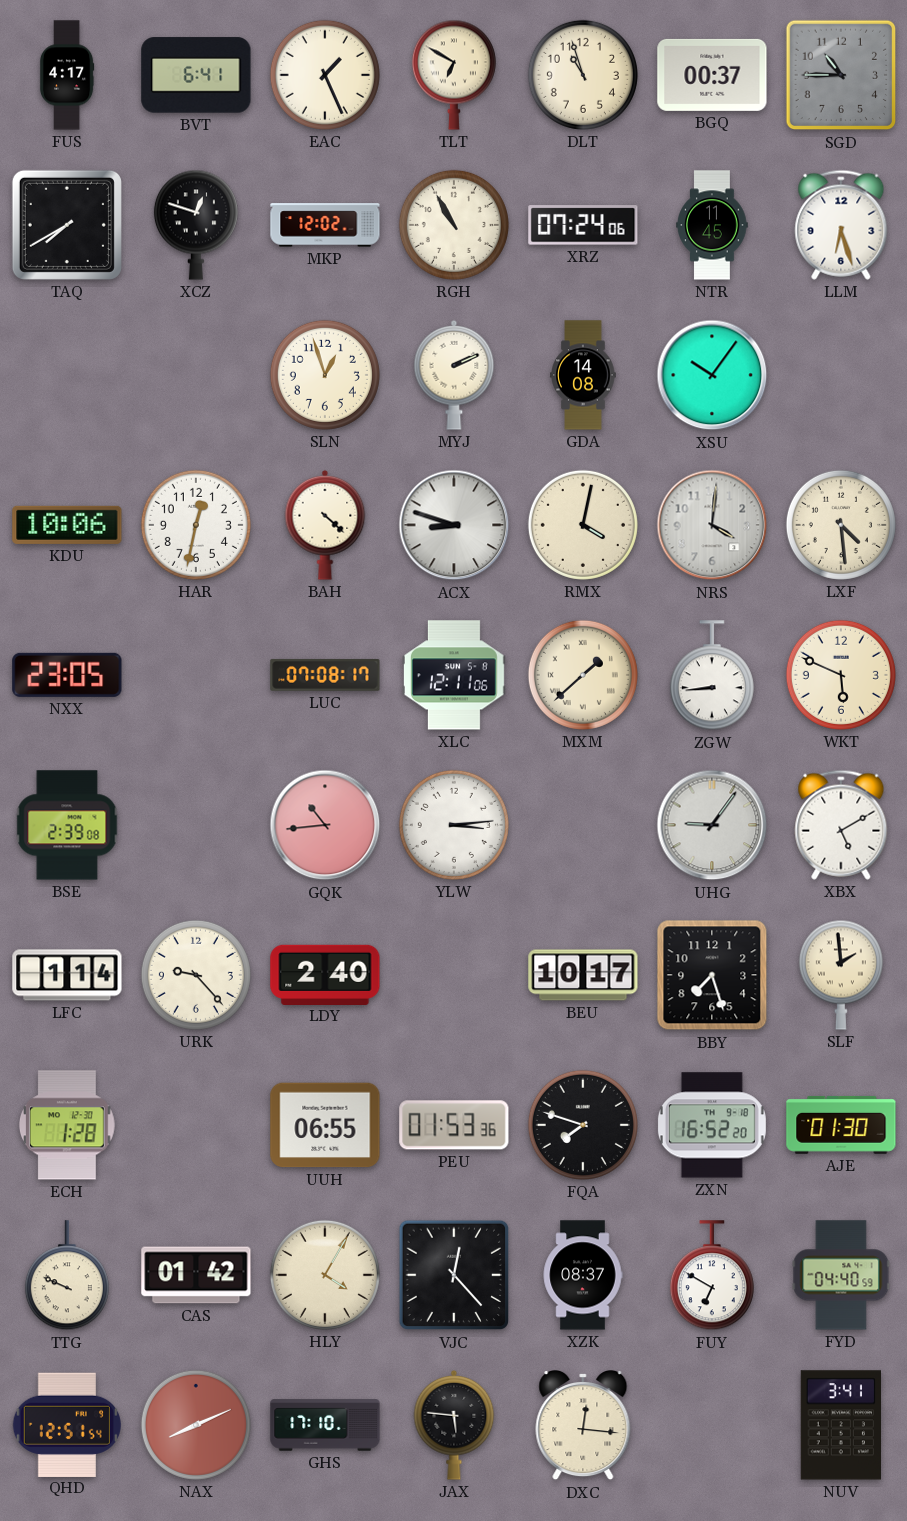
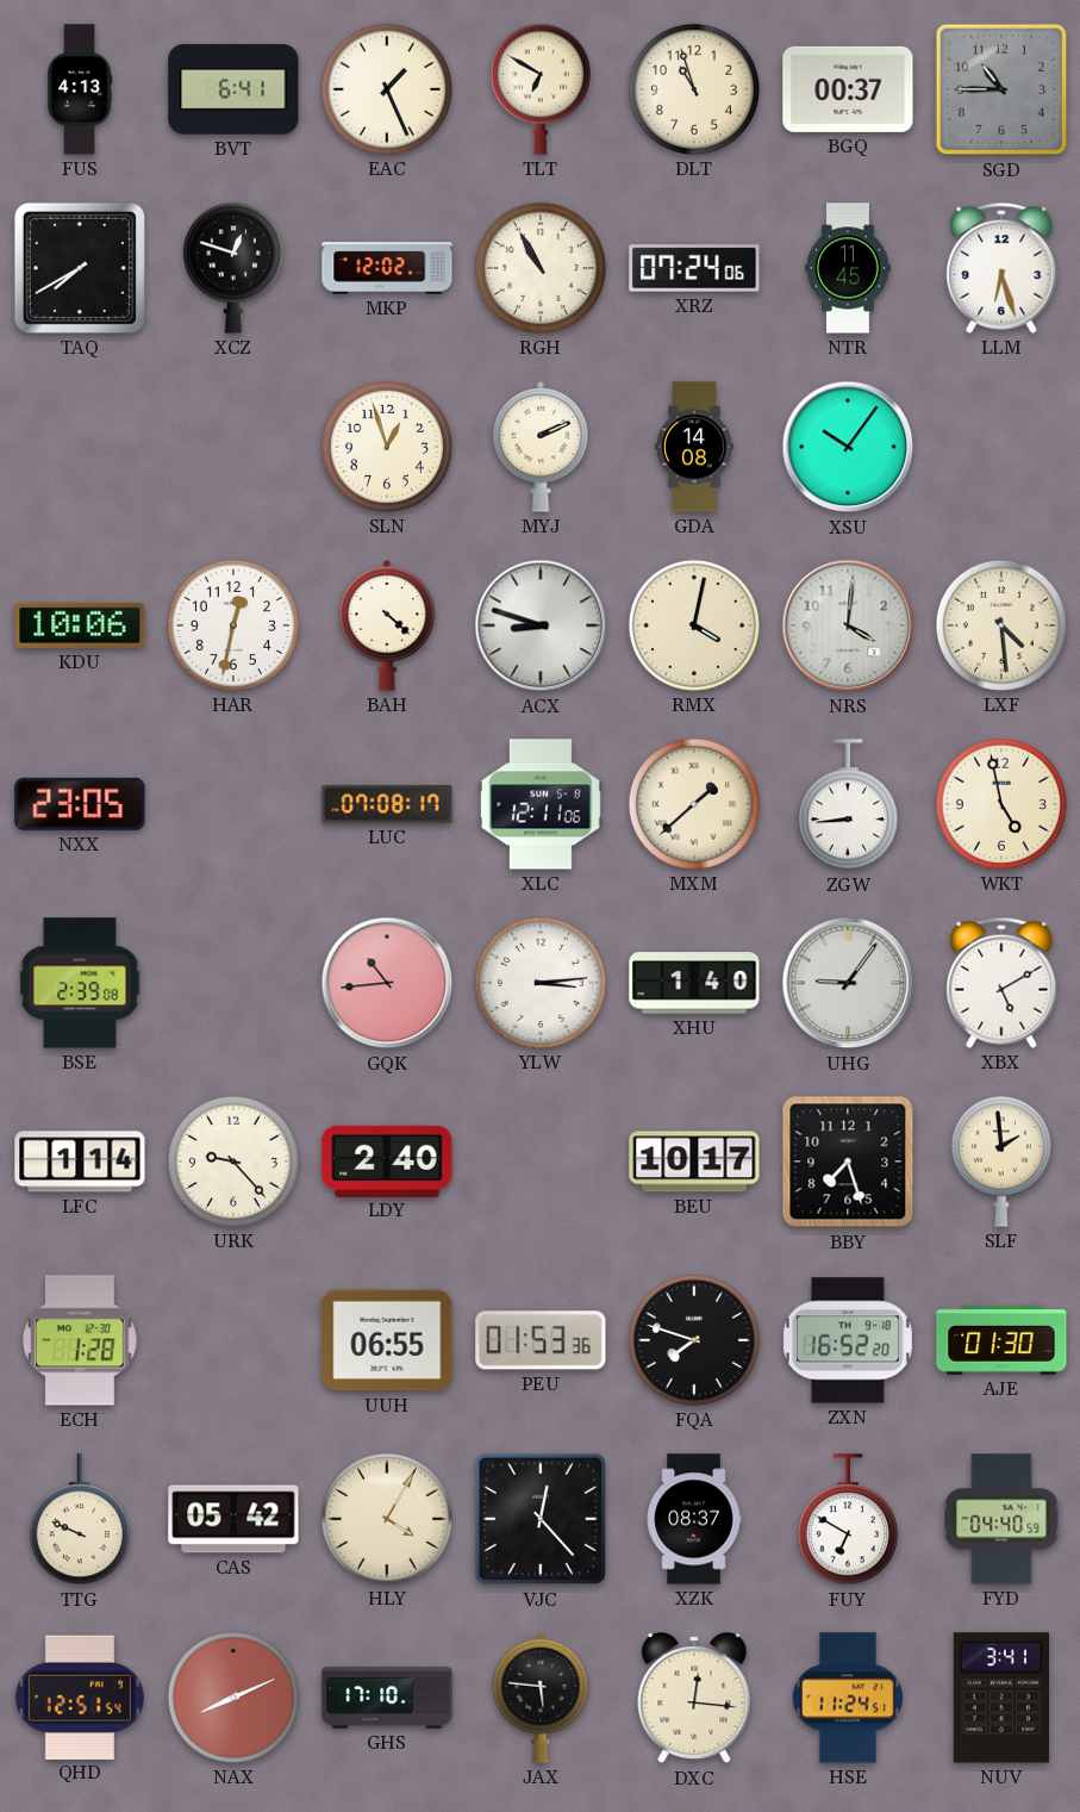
FUS: 4:17 -> 4:13 (80, 89)
WKT: 5:49 -> 4:58 (1001, 804)
XHU: none -> 1:40 (694, 983)
CAS: 01:42 -> 05:42 (233, 1519)
HSE: none -> 11:24 (848, 1698)
